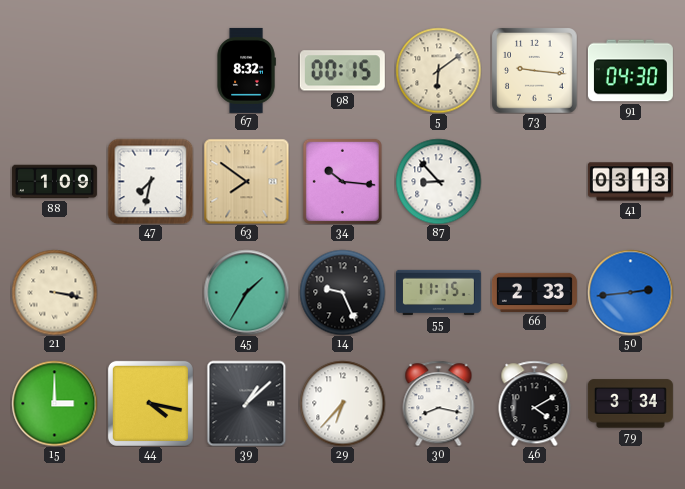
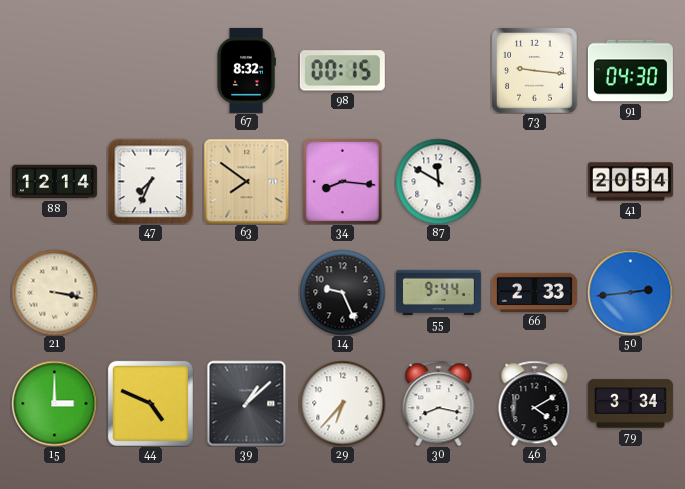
5: 6:09 -> none (438, 70)
88: 1:09 -> 12:14 (54, 182)
47: 7:32 -> 7:34 (150, 181)
34: 10:16 -> 8:16 (342, 181)
87: 8:53 -> 11:50 (438, 181)
41: 03:13 -> 20:54 (630, 182)
45: 1:35 -> none (246, 292)
55: 11:15 -> 9:44 (438, 292)
44: 4:17 -> 4:49 (150, 403)
